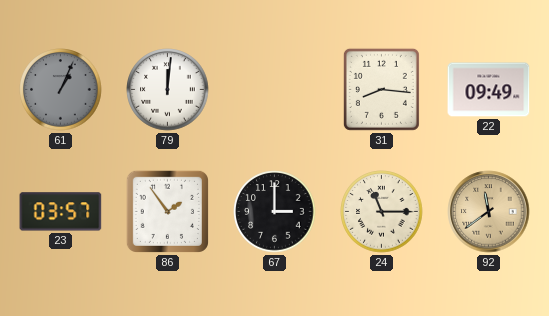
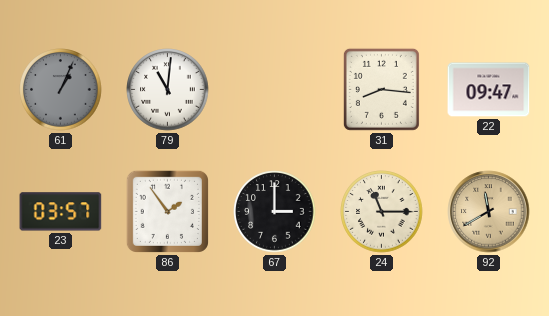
79: 12:01 -> 11:01 (168, 90)
22: 09:49 -> 09:47 (489, 90)
92: 11:39 -> 11:40 (489, 212)
